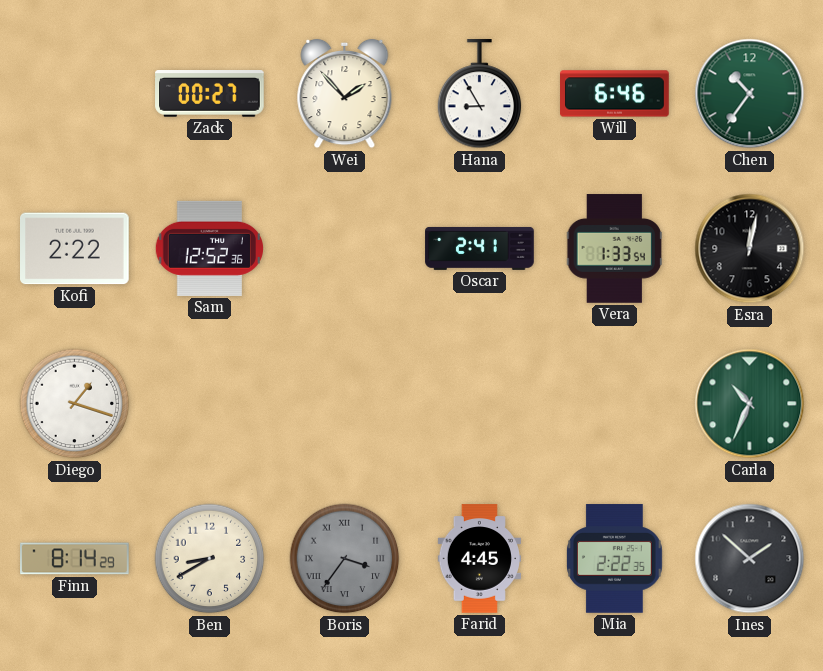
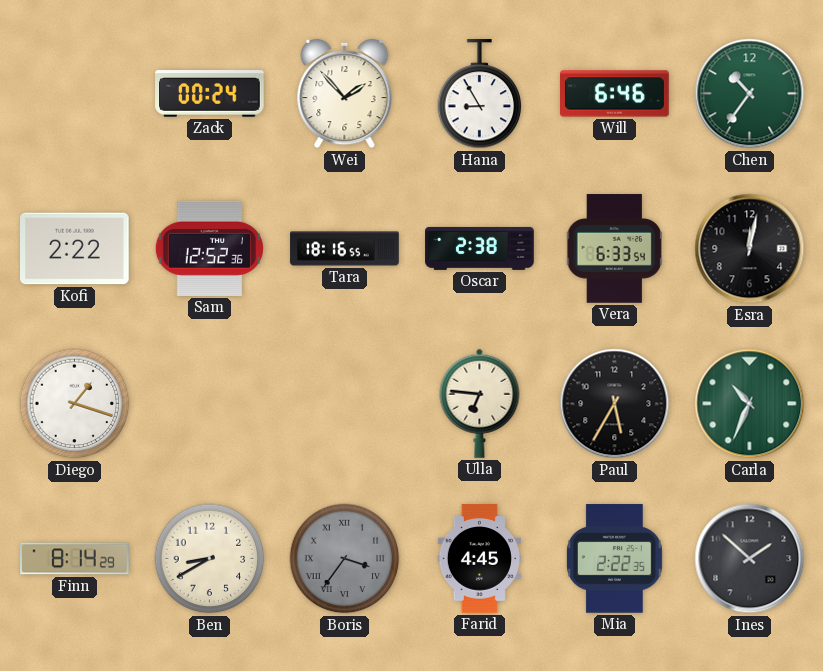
Zack: 00:27 -> 00:24 (210, 94)
Tara: none -> 18:16 (345, 249)
Oscar: 2:41 -> 2:38 (480, 248)
Vera: 1:33 -> 6:33 (614, 249)
Ulla: none -> 6:46 (480, 403)
Paul: none -> 5:35 (615, 404)
